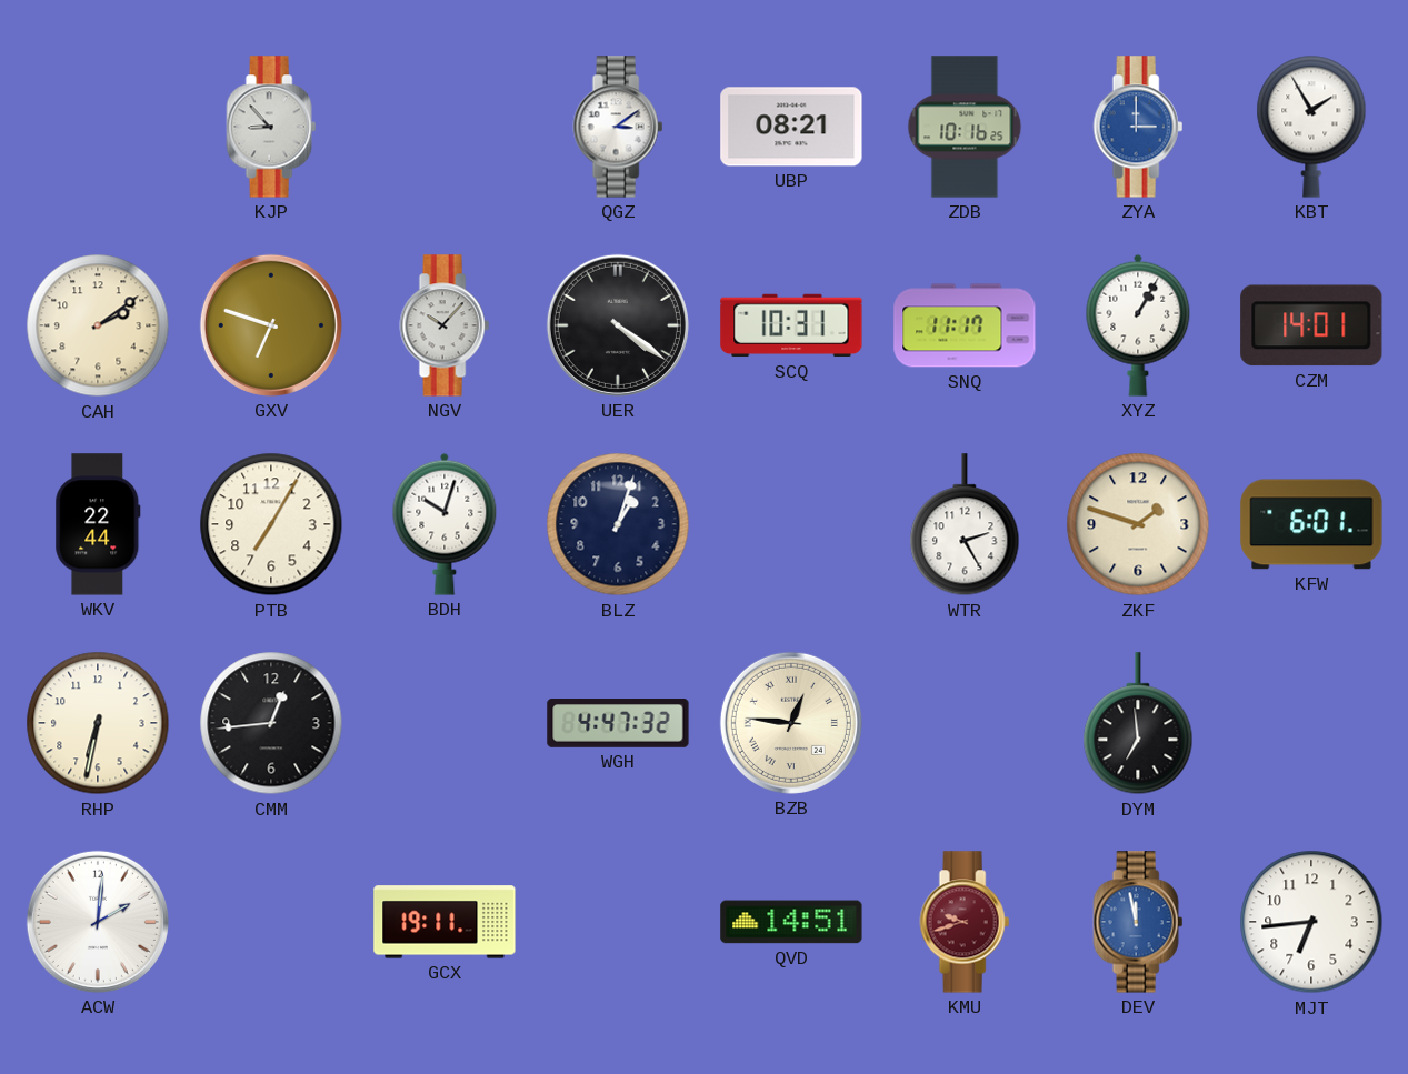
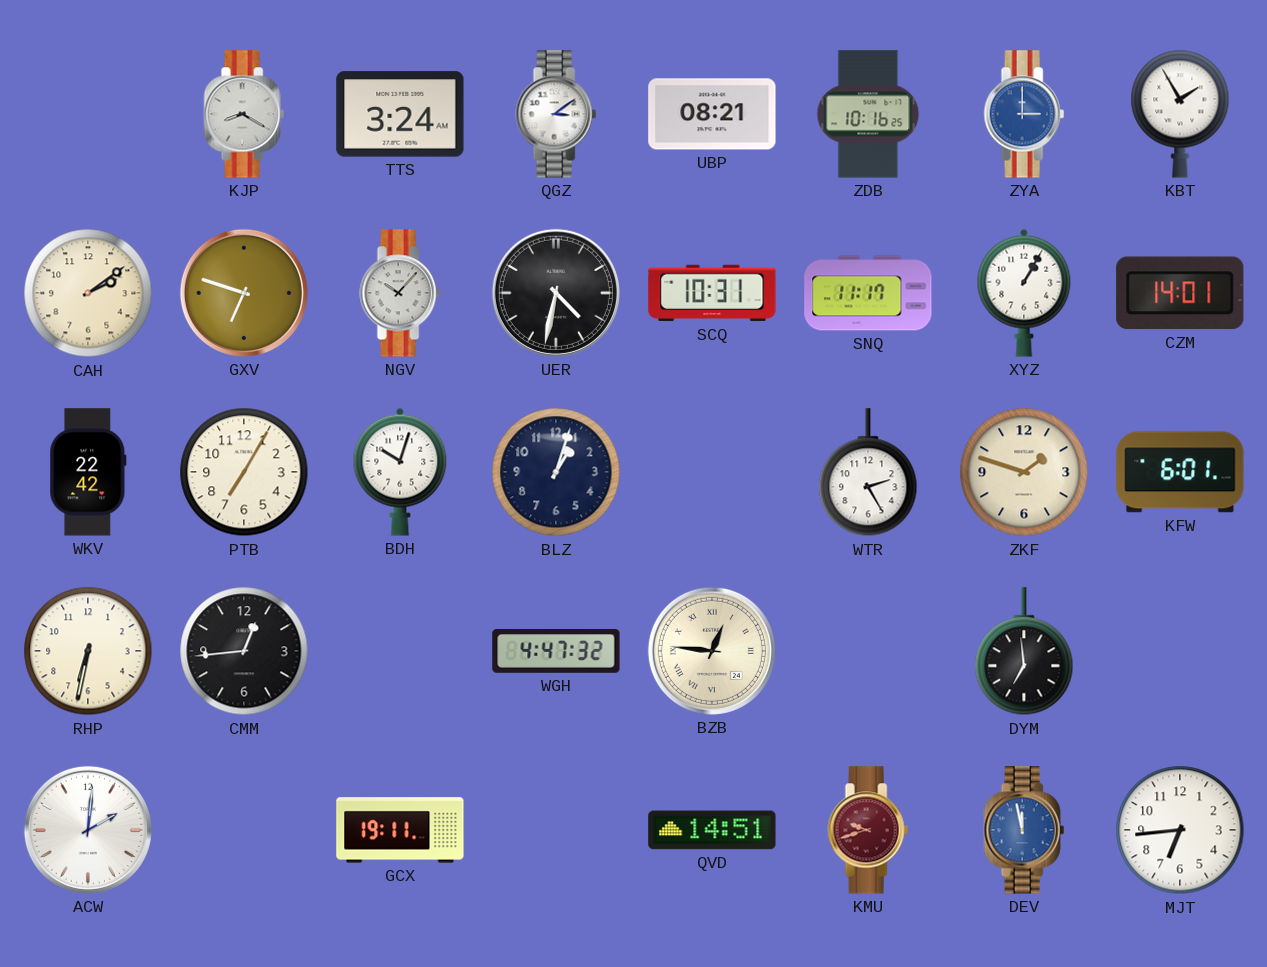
KJP: 8:53 -> 8:20 (244, 114)
TTS: none -> 3:24 (400, 114)
UER: 4:21 -> 4:32 (556, 293)
WKV: 22:44 -> 22:42 (88, 472)
